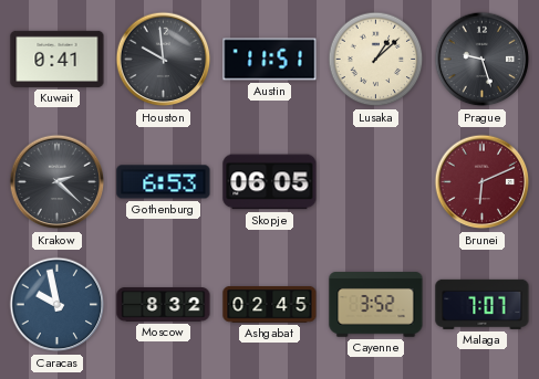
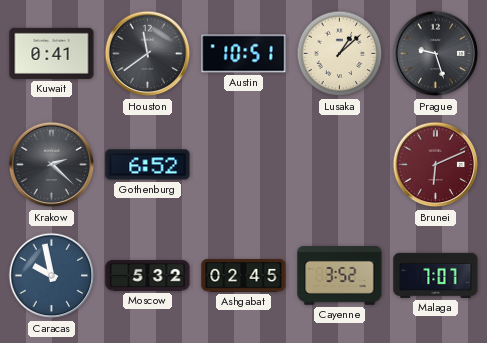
Houston: 9:59 -> 11:39 (148, 54)
Austin: 11:51 -> 10:51 (244, 54)
Gothenburg: 6:53 -> 6:52 (148, 165)
Skopje: 06:05 -> none (270, 182)
Moscow: 8:32 -> 5:32 (148, 276)
